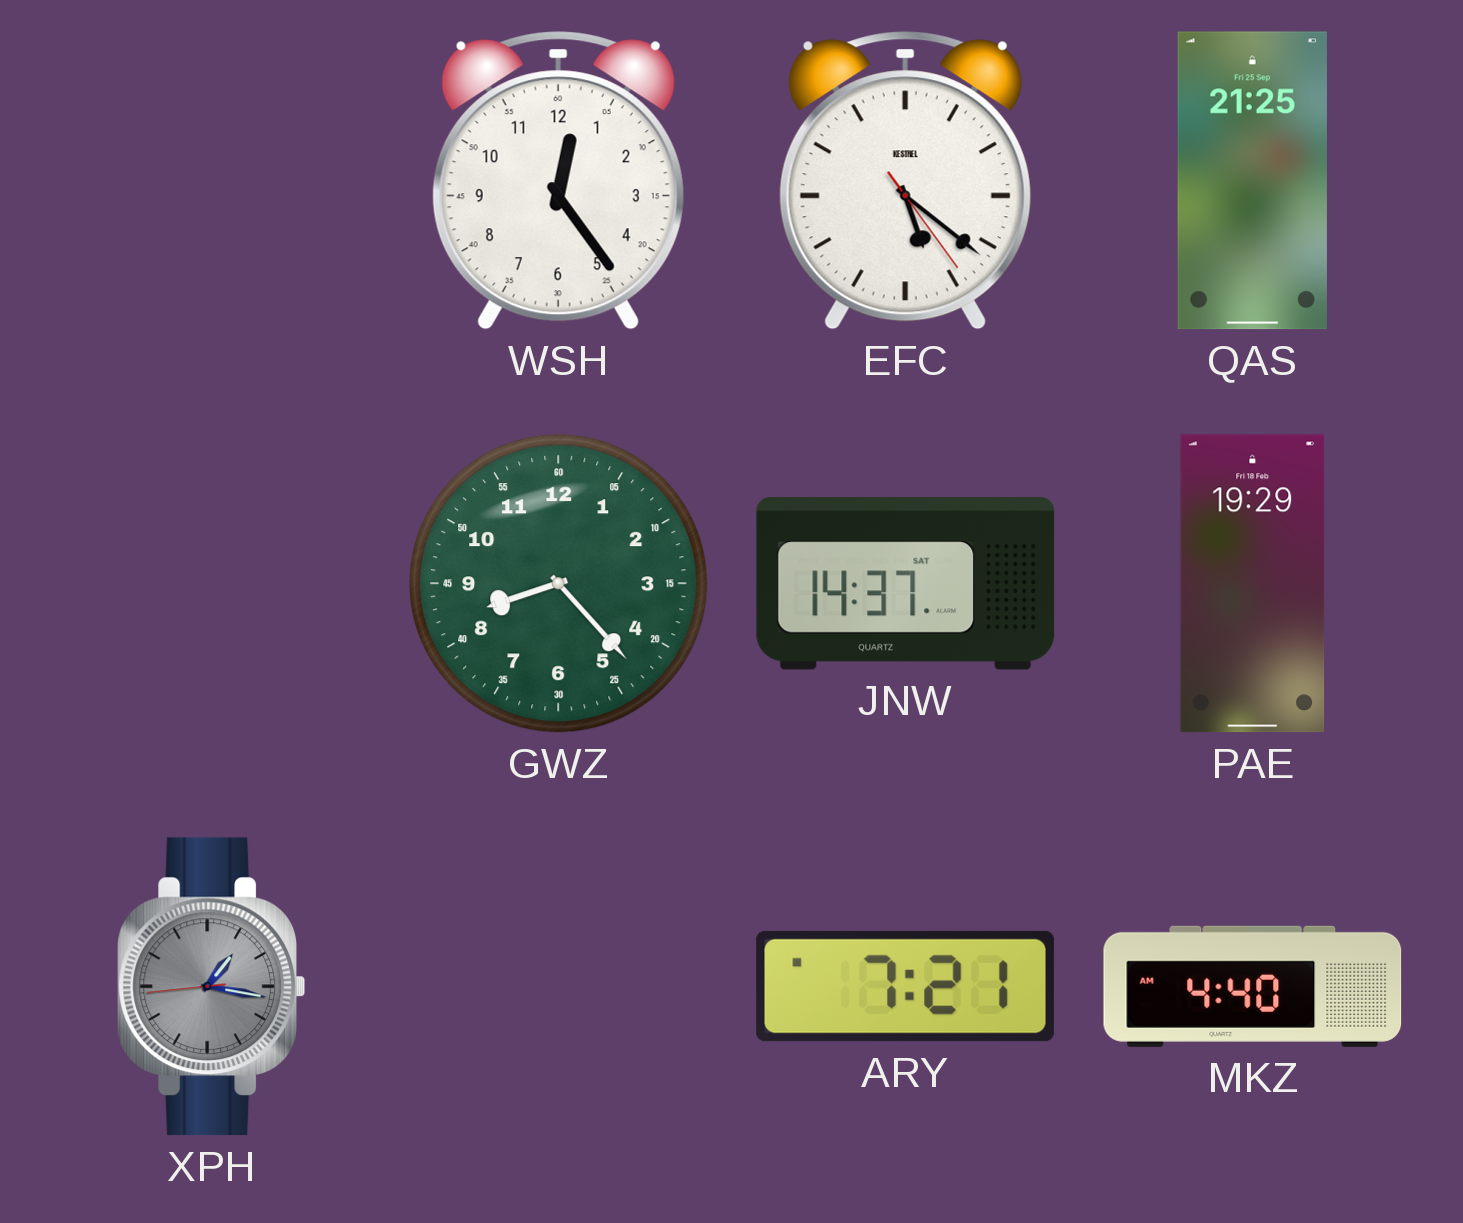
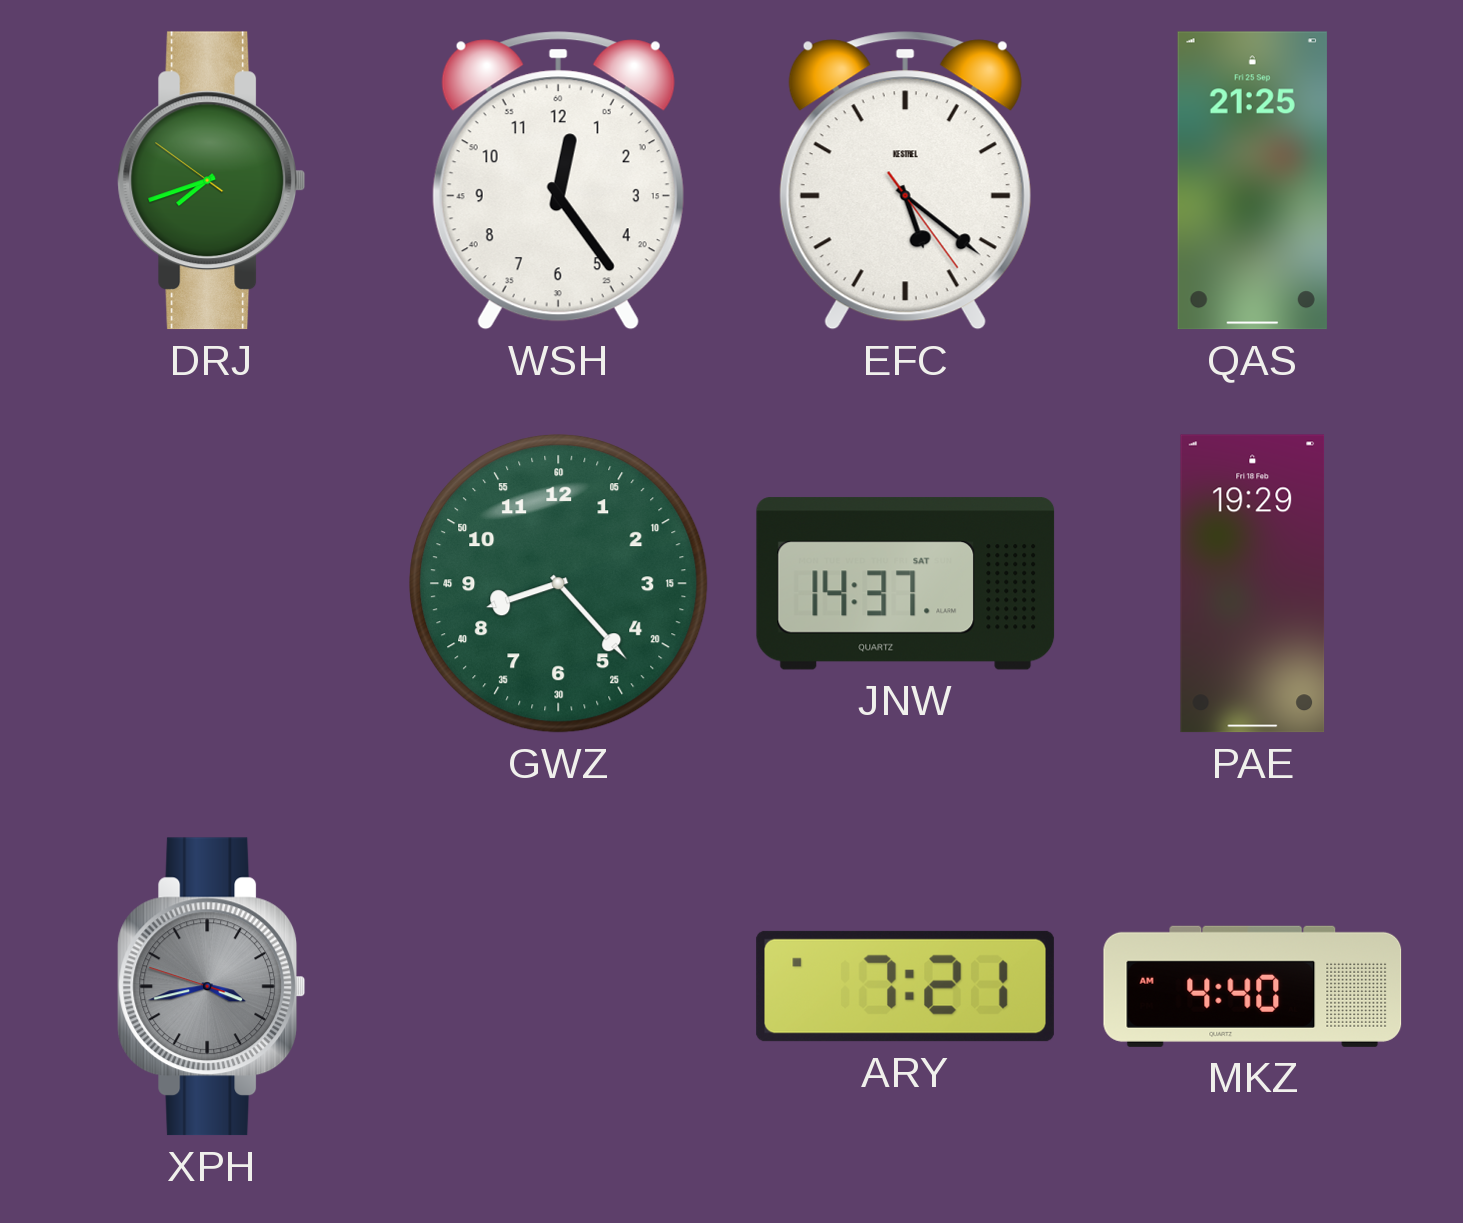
DRJ: none -> 7:41 (212, 181)
XPH: 1:16 -> 3:42 (212, 987)
